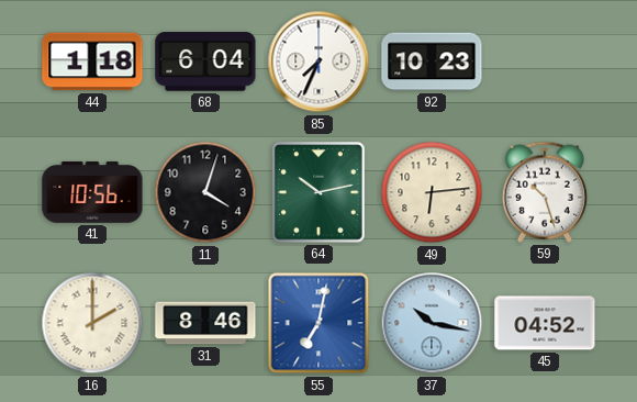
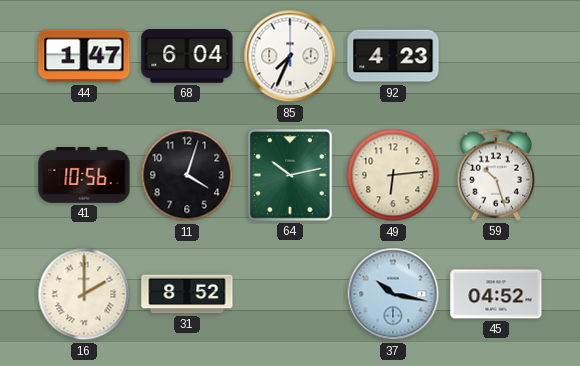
44: 1:18 -> 1:47 (84, 56)
92: 10:23 -> 4:23 (393, 56)
31: 8:46 -> 8:52 (187, 294)
55: 7:02 -> none (318, 323)
